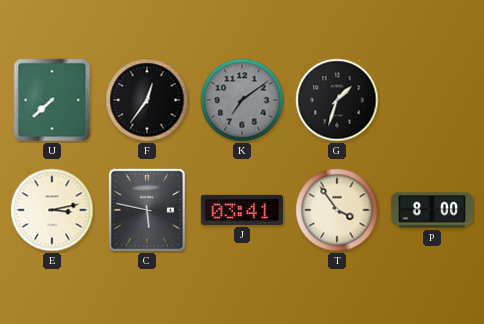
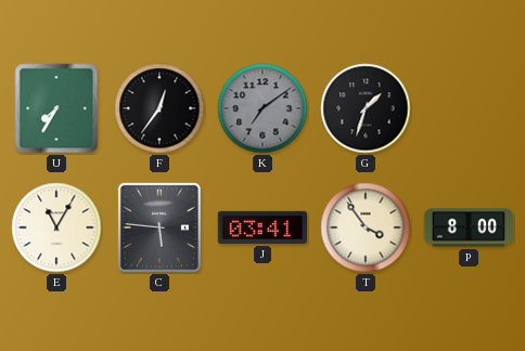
U: 7:38 -> 7:35 (56, 108)
E: 3:13 -> 11:05 (56, 227)
C: 5:47 -> 5:46 (159, 227)
